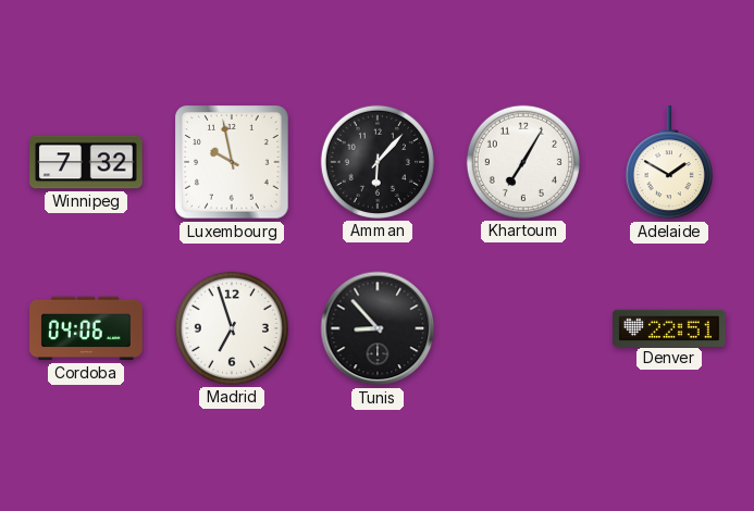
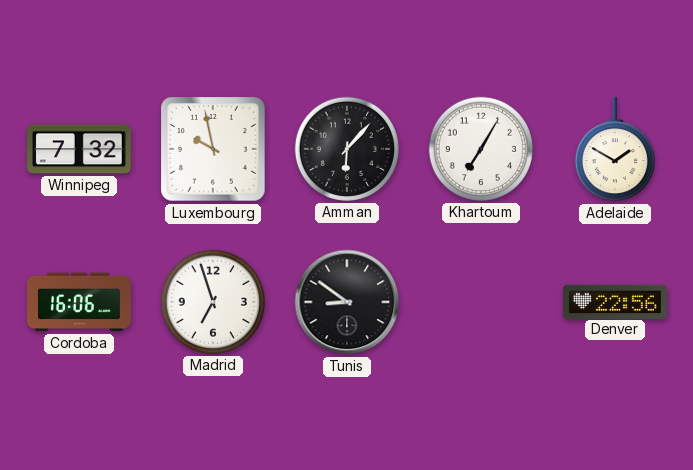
Cordoba: 04:06 -> 16:06 (79, 302)
Tunis: 8:53 -> 8:51 (347, 302)
Denver: 22:51 -> 22:56 (615, 301)
